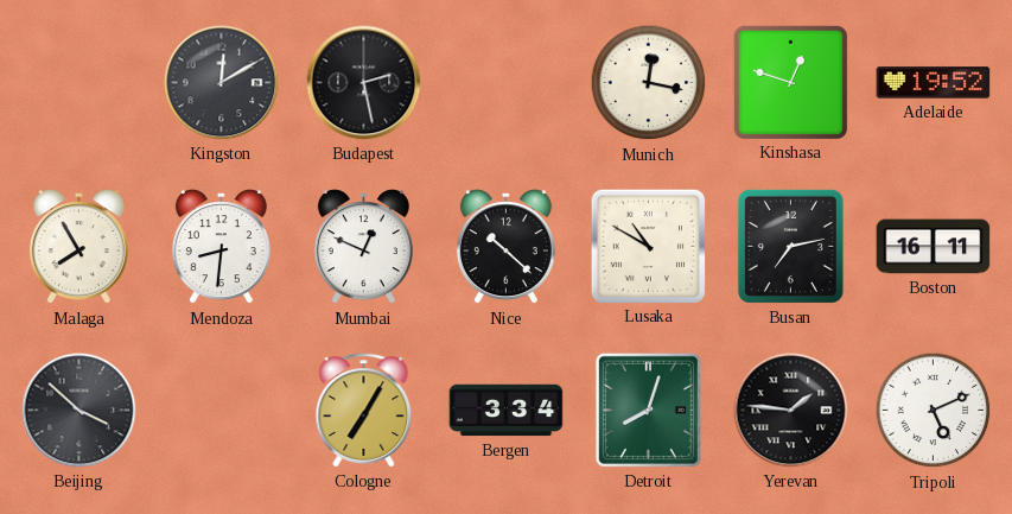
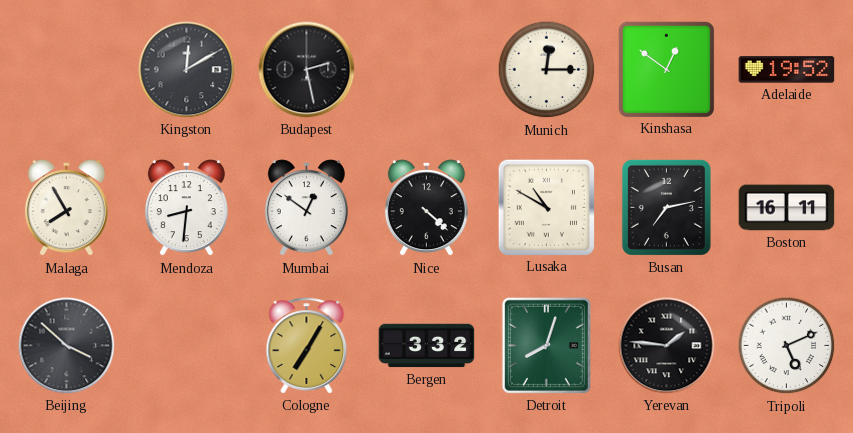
Munich: 12:17 -> 12:15 (547, 70)
Kinshasa: 12:48 -> 12:51 (666, 69)
Mumbai: 12:49 -> 12:51 (306, 208)
Nice: 10:22 -> 4:22 (426, 208)
Bergen: 3:34 -> 3:32 (427, 346)
